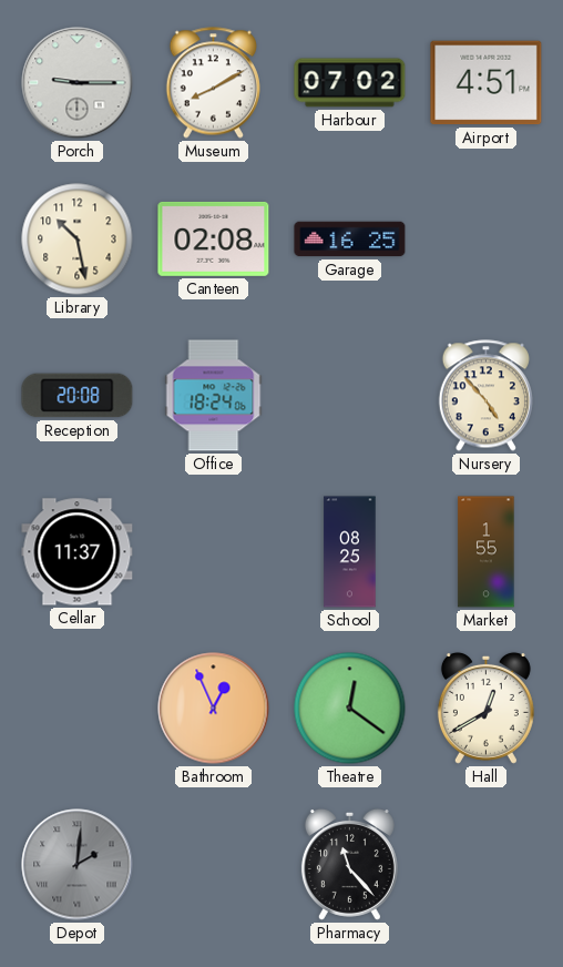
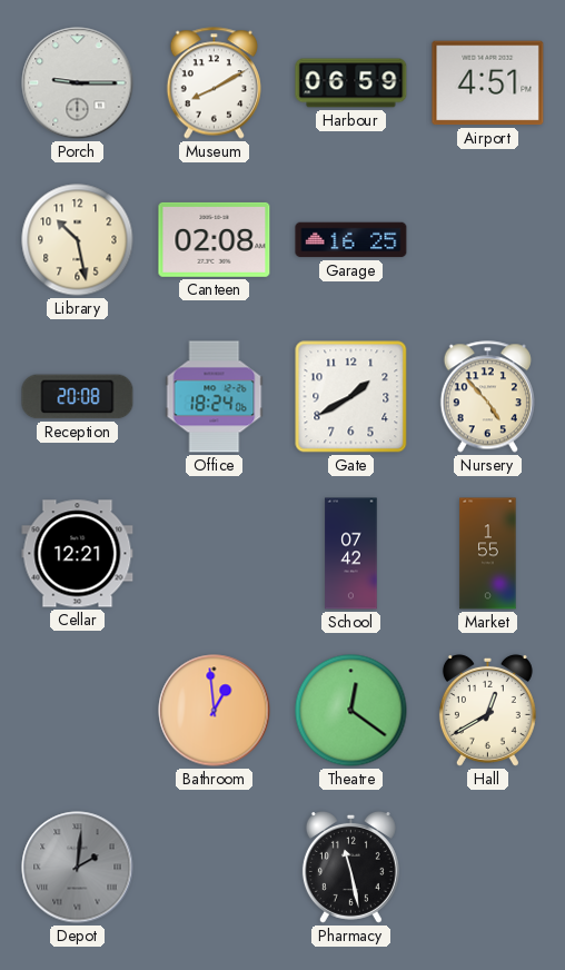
Harbour: 07:02 -> 06:59 (351, 83)
Gate: none -> 1:40 (351, 397)
Cellar: 11:37 -> 12:21 (78, 554)
School: 08:25 -> 07:42 (351, 554)
Bathroom: 12:56 -> 12:59 (215, 711)
Pharmacy: 11:23 -> 11:28 (350, 867)
